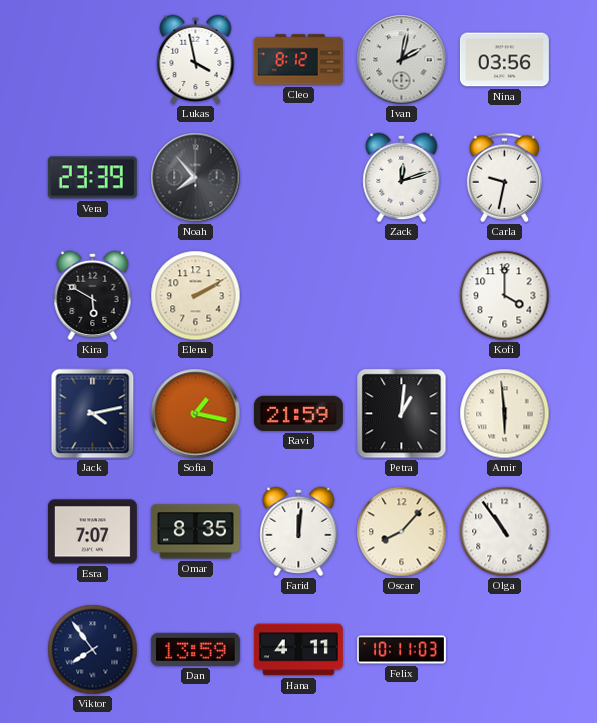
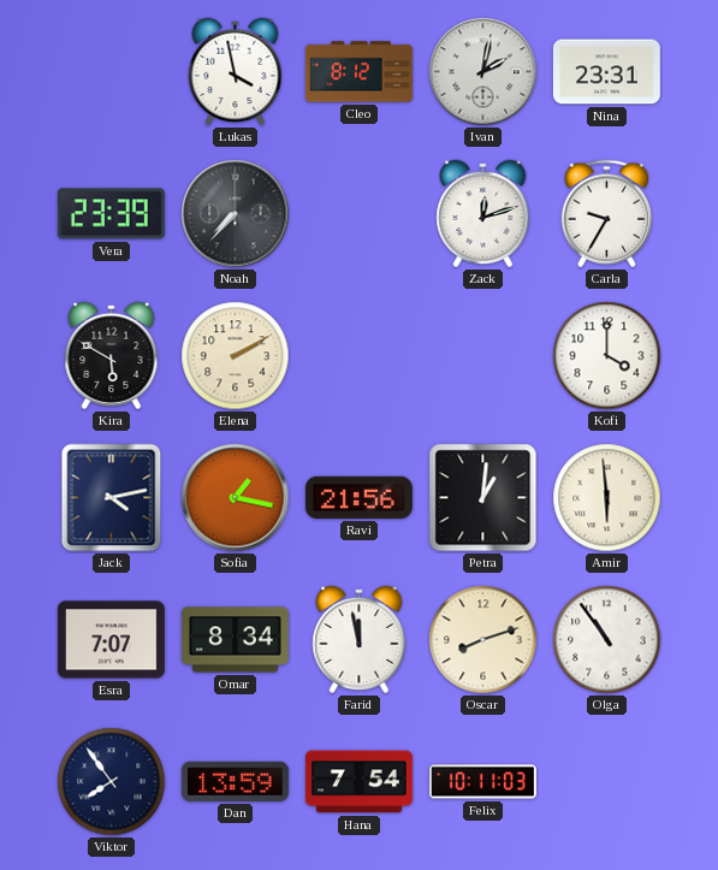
Nina: 03:56 -> 23:31 (606, 72)
Noah: 7:53 -> 7:37 (236, 214)
Carla: 9:32 -> 9:35 (606, 214)
Ravi: 21:59 -> 21:56 (358, 497)
Omar: 8:35 -> 8:34 (235, 640)
Farid: 12:01 -> 11:58 (360, 640)
Oscar: 8:07 -> 8:12 (483, 640)
Hana: 4:11 -> 7:54 (358, 782)
